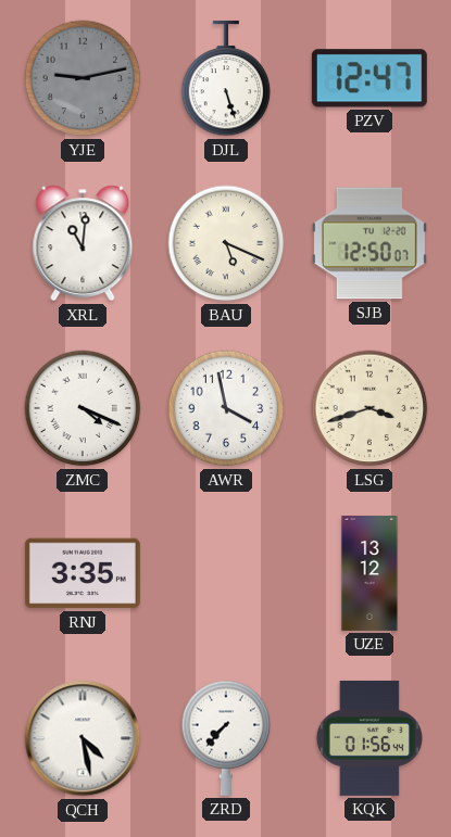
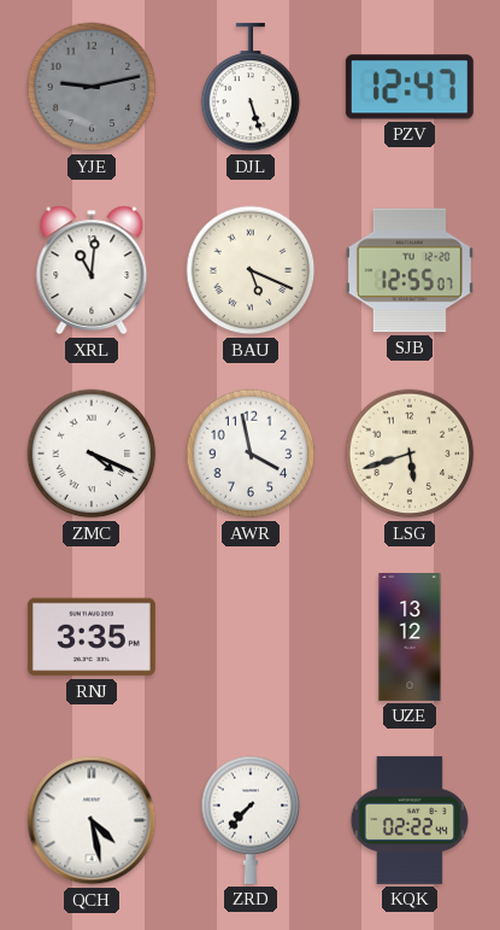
SJB: 12:50 -> 12:55 (410, 270)
LSG: 3:42 -> 5:42 (410, 454)
KQK: 01:56 -> 02:22 (410, 820)
